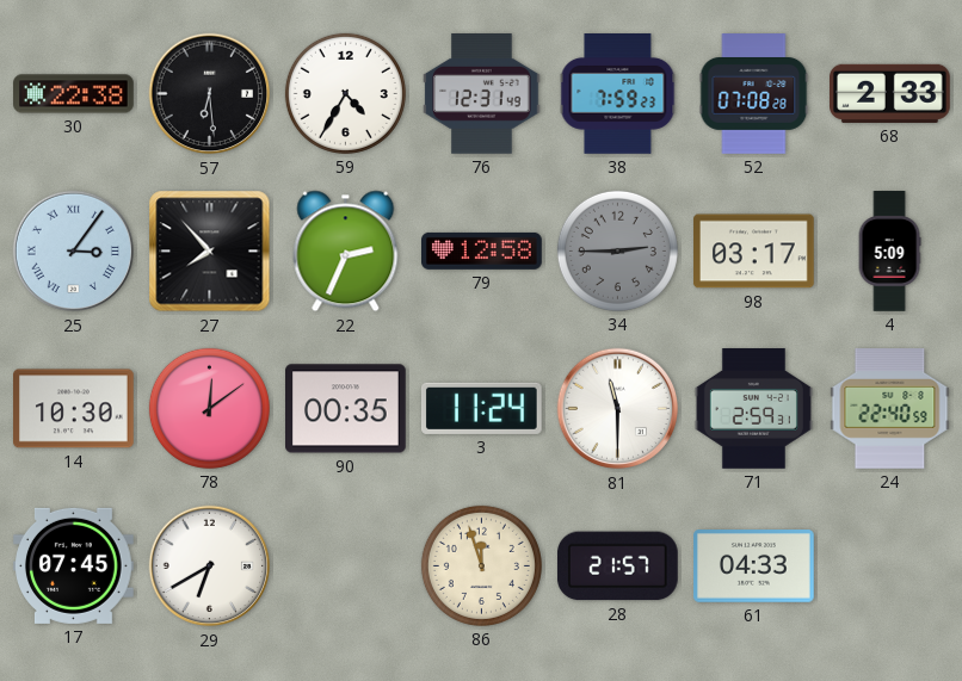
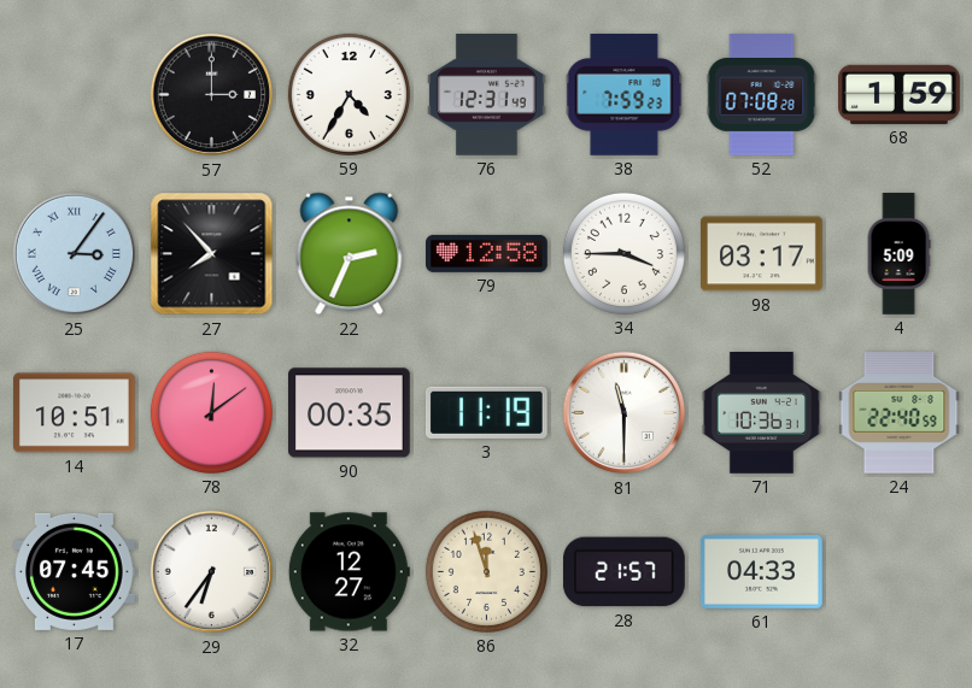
30: 22:38 -> none (74, 94)
57: 6:29 -> 3:00 (212, 95)
68: 2:33 -> 1:59 (900, 94)
34: 2:45 -> 3:45 (623, 253)
34 dial: grey -> white (623, 253)
14: 10:30 -> 10:51 (75, 413)
3: 11:24 -> 11:19 (486, 412)
71: 2:59 -> 10:36 (761, 413)
29: 6:40 -> 6:36 (212, 572)
32: none -> 12:27 (349, 572)
